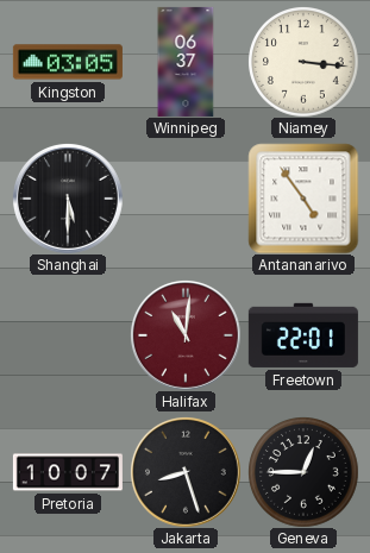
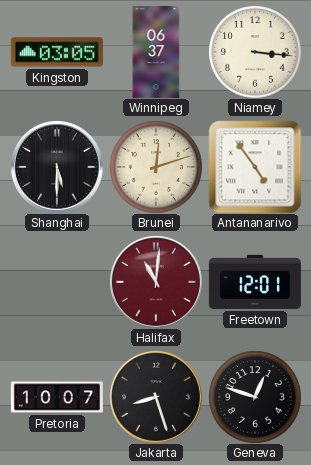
Brunei: none -> 12:12 (156, 167)
Freetown: 22:01 -> 12:01 (255, 282)
Geneva: 12:45 -> 12:48 (255, 397)
